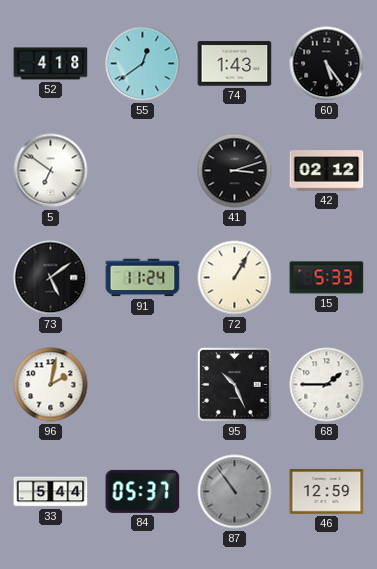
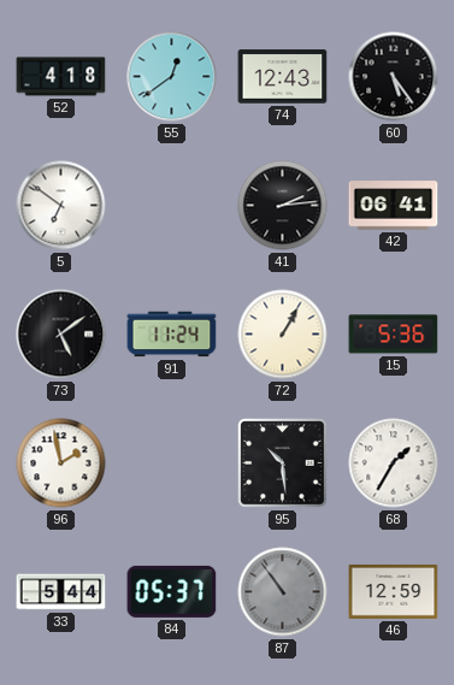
74: 1:43 -> 12:43 (283, 77)
41: 3:12 -> 2:14 (283, 206)
42: 02:12 -> 06:41 (394, 206)
15: 5:33 -> 5:36 (394, 335)
96: 2:02 -> 1:58 (61, 463)
95: 10:26 -> 10:29 (283, 463)
68: 1:45 -> 1:35 (394, 463)
